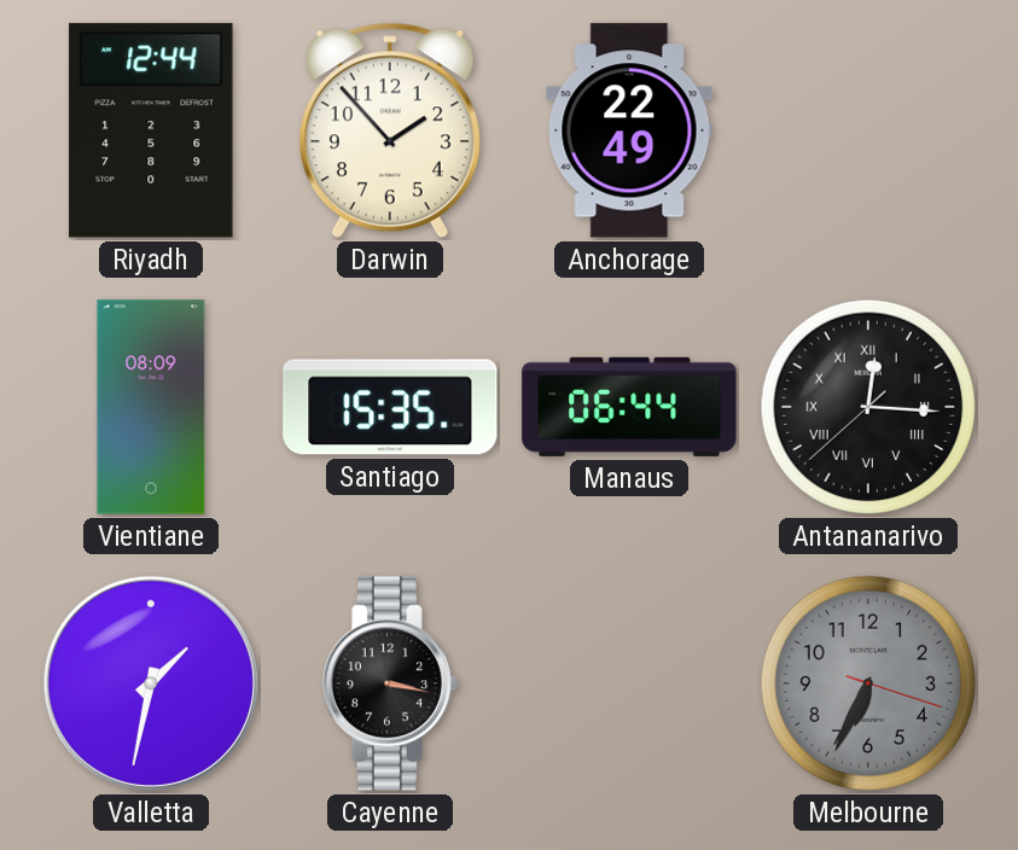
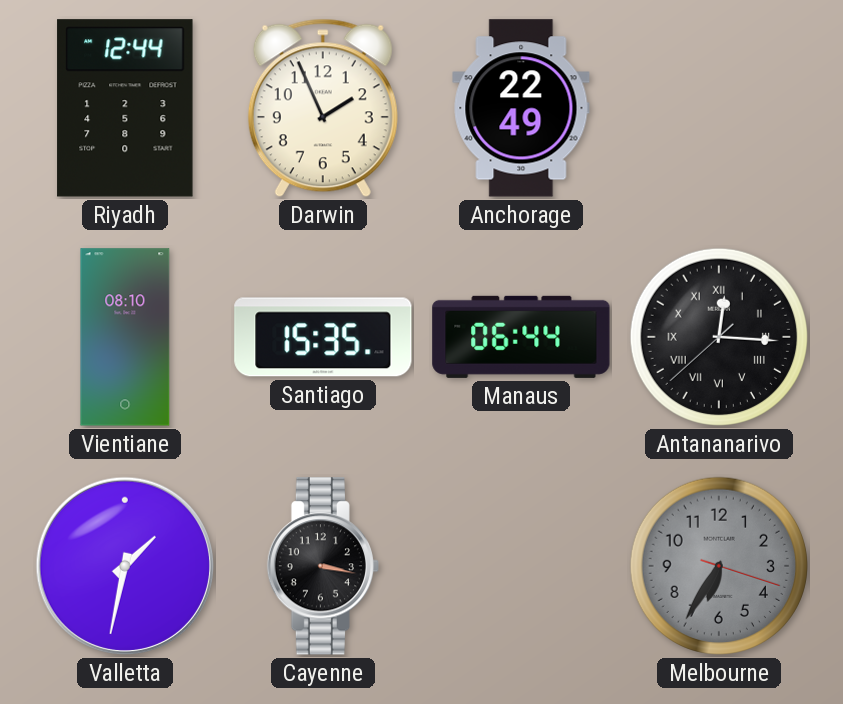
Darwin: 1:53 -> 1:56 (323, 108)
Vientiane: 08:09 -> 08:10 (125, 337)
Melbourne: 6:34 -> 6:35 (719, 566)
